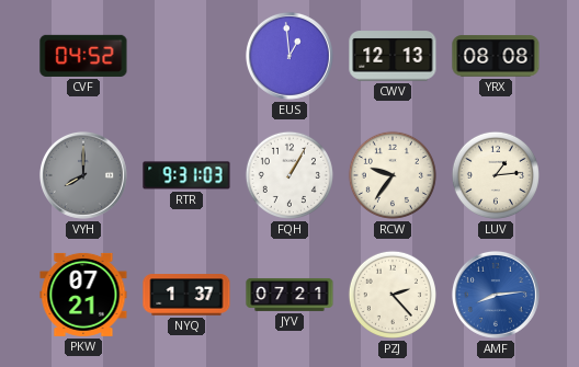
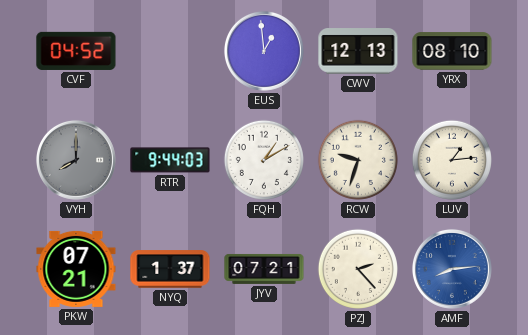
YRX: 08:08 -> 08:10 (452, 51)
RTR: 9:31 -> 9:44 (170, 160)
FQH: 1:05 -> 1:10 (264, 160)
RCW: 9:36 -> 9:33 (358, 160)
